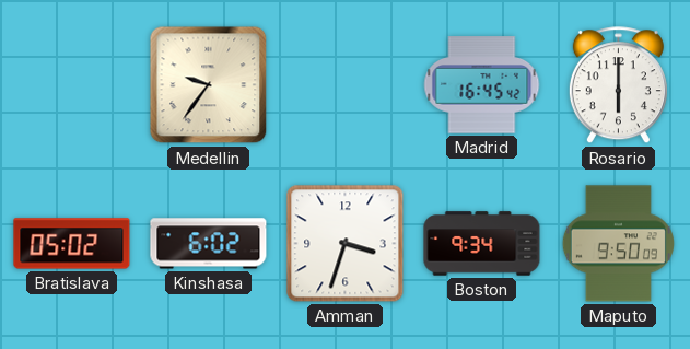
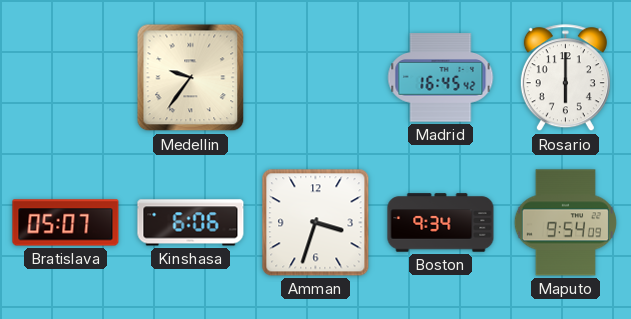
Bratislava: 05:02 -> 05:07 (66, 223)
Kinshasa: 6:02 -> 6:06 (191, 223)
Maputo: 9:50 -> 9:54 (565, 223)
